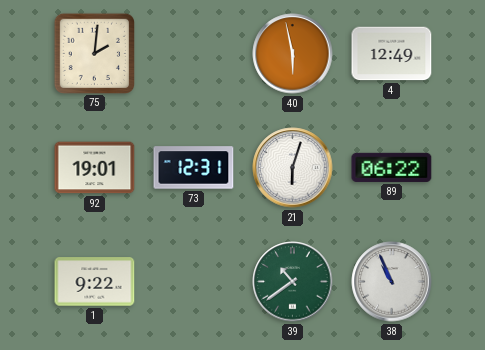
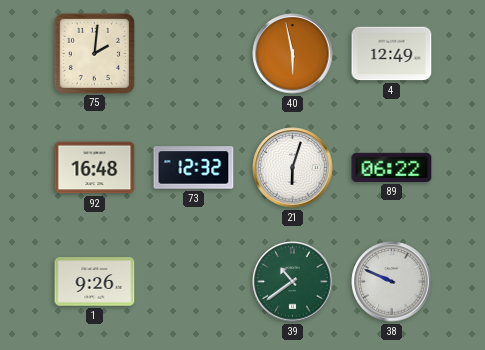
92: 19:01 -> 16:48 (95, 168)
73: 12:31 -> 12:32 (194, 168)
1: 9:22 -> 9:26 (95, 282)
38: 10:56 -> 9:49 (392, 282)
